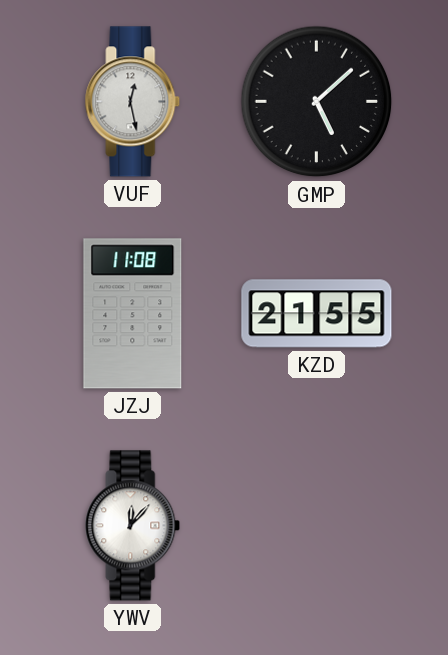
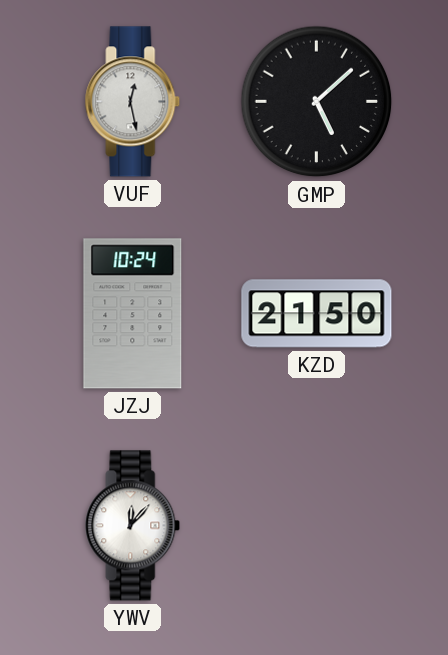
JZJ: 11:08 -> 10:24 (133, 314)
KZD: 21:55 -> 21:50 (317, 314)
